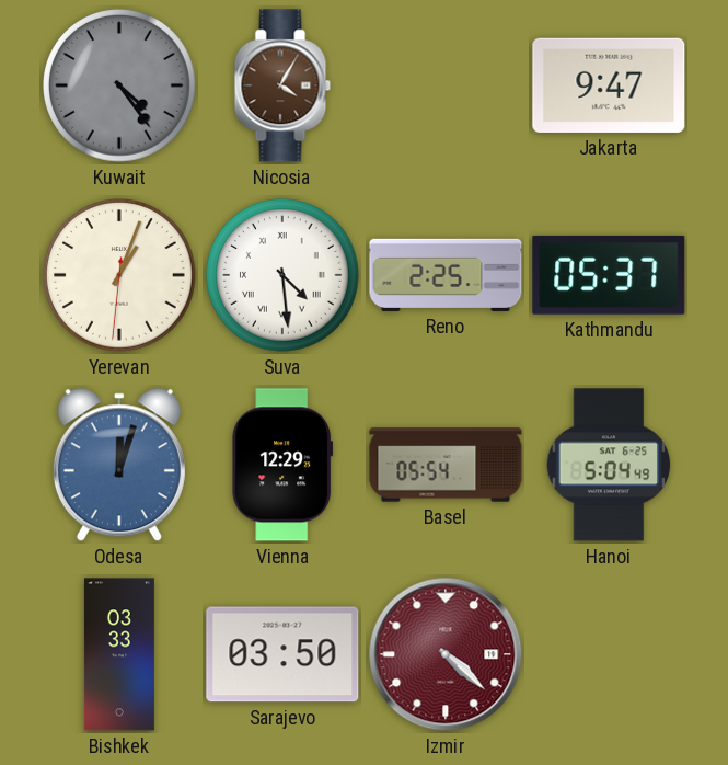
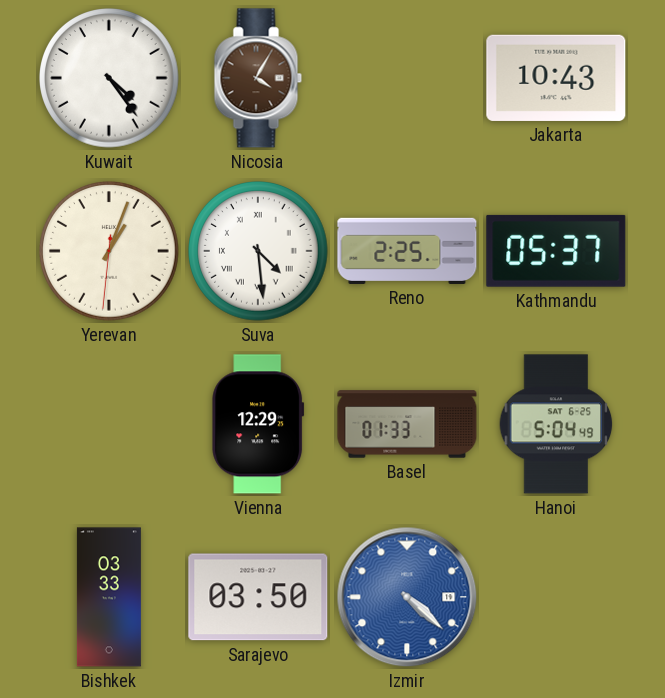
Kuwait dial: grey -> white (110, 79)
Jakarta: 9:47 -> 10:43 (556, 78)
Odesa: 12:03 -> none (119, 466)
Basel: 05:54 -> 01:33 (407, 424)
Izmir dial: burgundy -> blue (407, 597)
